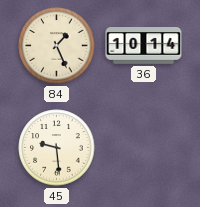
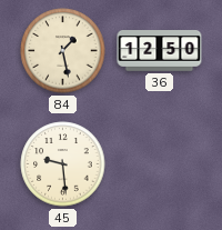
84: 1:26 -> 1:28 (63, 51)
36: 10:14 -> 12:50 (160, 51)
